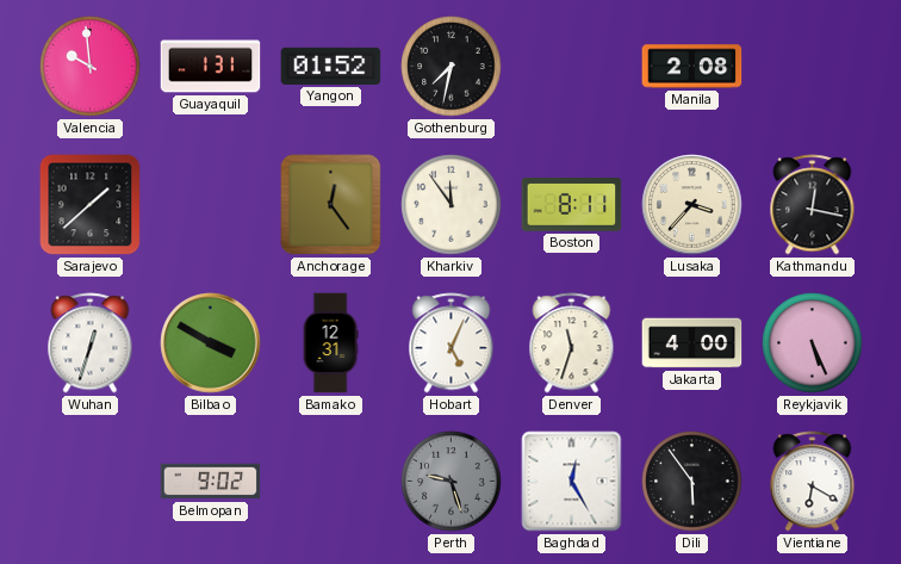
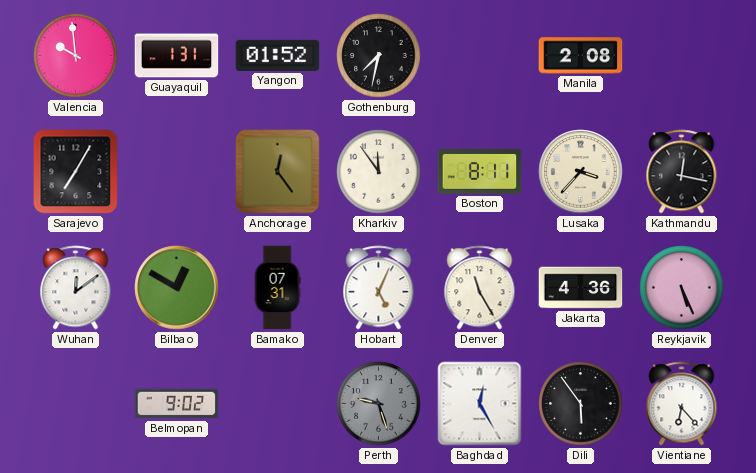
Sarajevo: 1:38 -> 7:05 (76, 172)
Wuhan: 12:33 -> 12:09 (76, 288)
Bilbao: 3:50 -> 12:50 (177, 288)
Bamako: 12:31 -> 07:31 (277, 288)
Denver: 11:33 -> 11:25 (480, 288)
Jakarta: 4:00 -> 4:36 (581, 288)
Vientiane: 6:20 -> 6:23 (682, 404)
